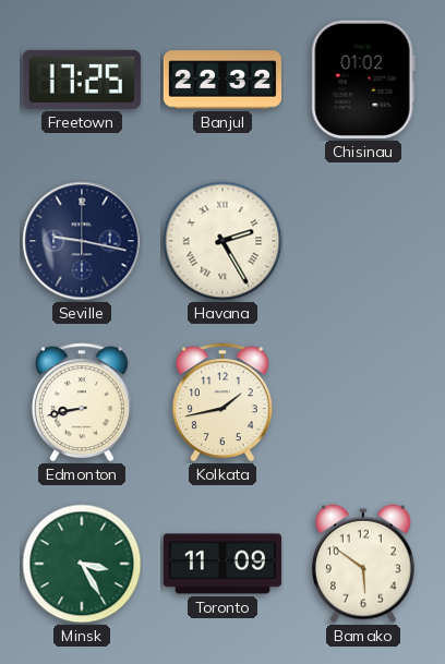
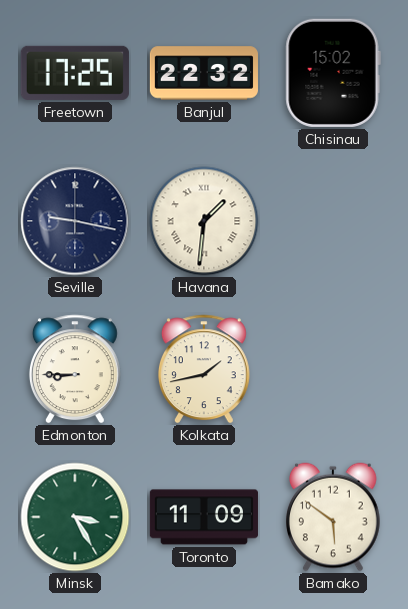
Chisinau: 01:02 -> 15:02 (333, 73)
Havana: 2:25 -> 1:31 (204, 221)
Edmonton: 8:43 -> 8:45 (75, 369)
